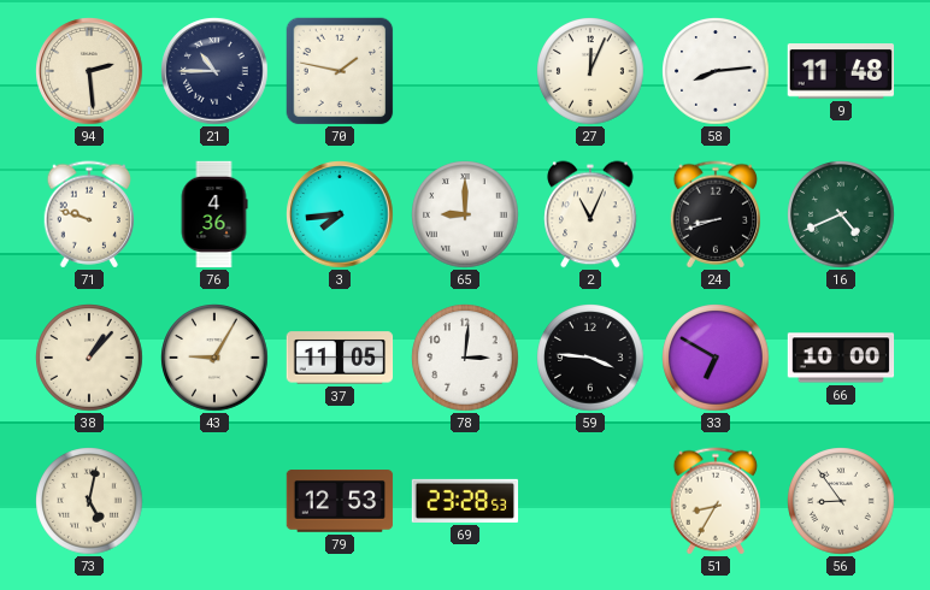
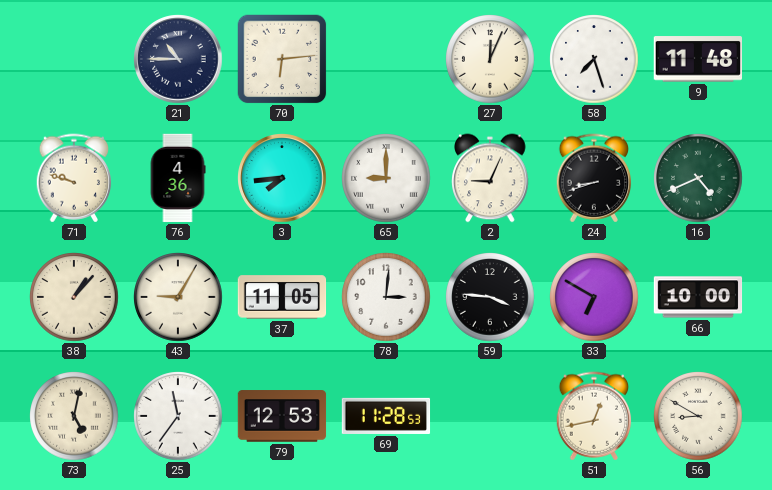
94: 2:29 -> none (89, 71)
70: 1:47 -> 6:14 (282, 59)
58: 8:14 -> 7:27 (594, 59)
2: 11:04 -> 9:04 (490, 178)
25: none -> 11:36 (178, 416)
69: 23:28 -> 11:28 (386, 416)
51: 8:35 -> 12:43 (594, 416)
56: 8:54 -> 8:50 (698, 416)
